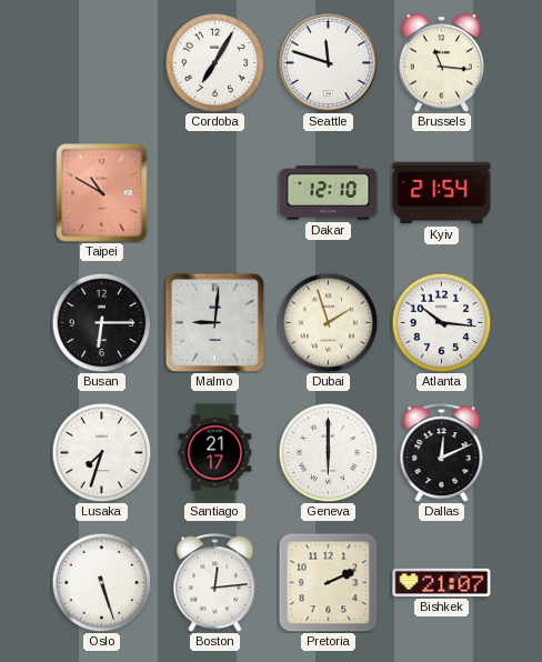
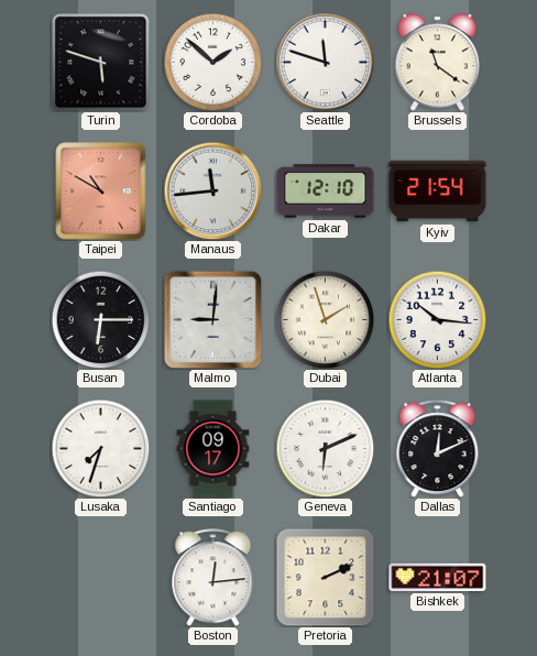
Turin: none -> 5:48 (101, 63)
Cordoba: 7:05 -> 1:52 (212, 62)
Brussels: 11:16 -> 11:21 (437, 63)
Manaus: none -> 11:44 (212, 190)
Santiago: 21:17 -> 09:17 (213, 449)
Geneva: 6:00 -> 6:11 (325, 448)
Oslo: 5:27 -> none (101, 582)
